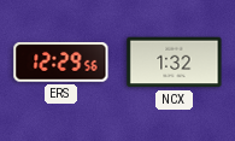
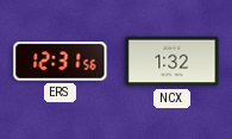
ERS: 12:29 -> 12:31 (61, 62)
